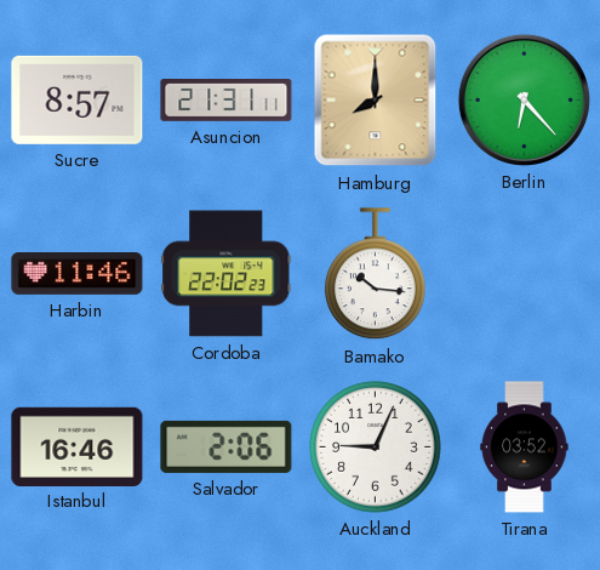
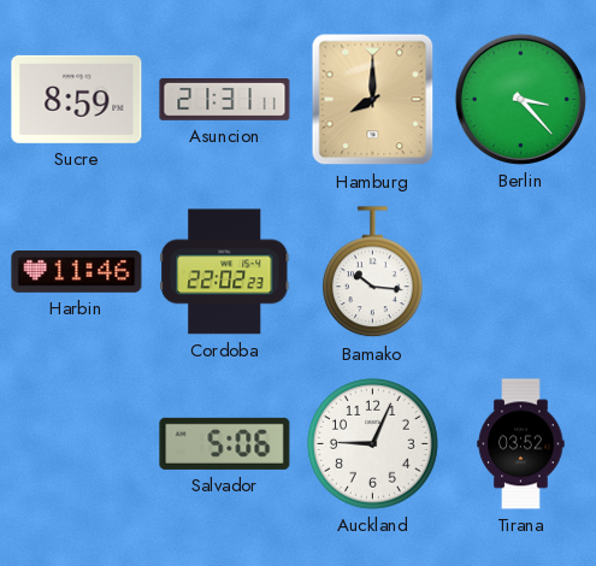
Sucre: 8:57 -> 8:59 (77, 99)
Berlin: 6:23 -> 3:23 (520, 99)
Istanbul: 16:46 -> none (78, 446)
Salvador: 2:06 -> 5:06 (225, 443)
